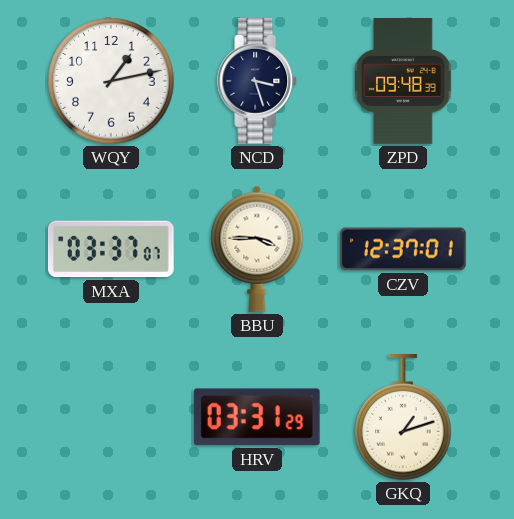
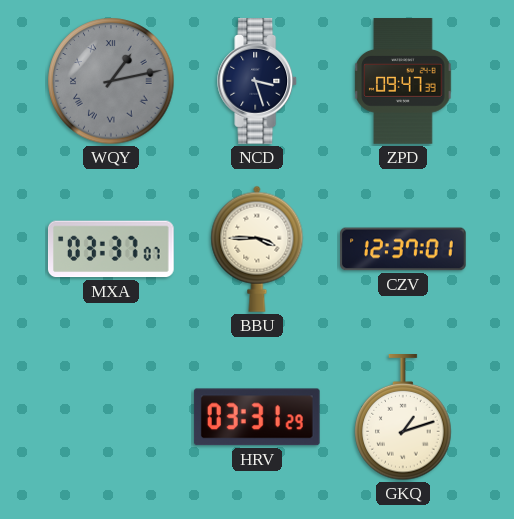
WQY dial: white -> grey (111, 81)
WQY numerals: Arabic -> Roman (111, 81)
ZPD: 09:48 -> 09:47 (403, 81)
